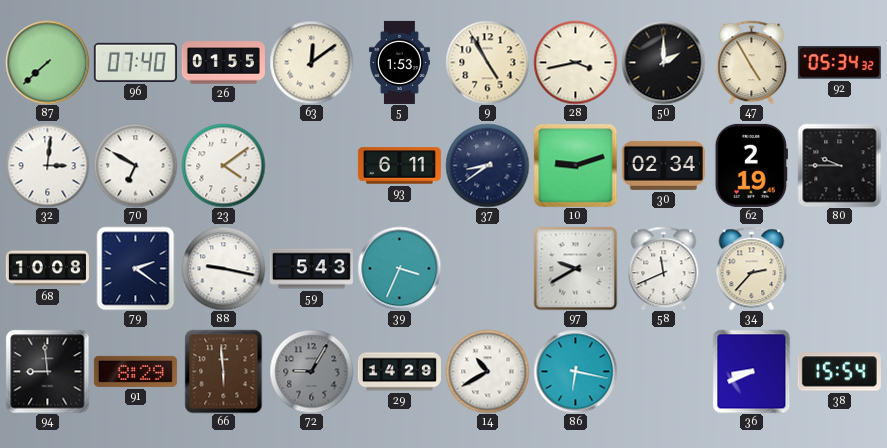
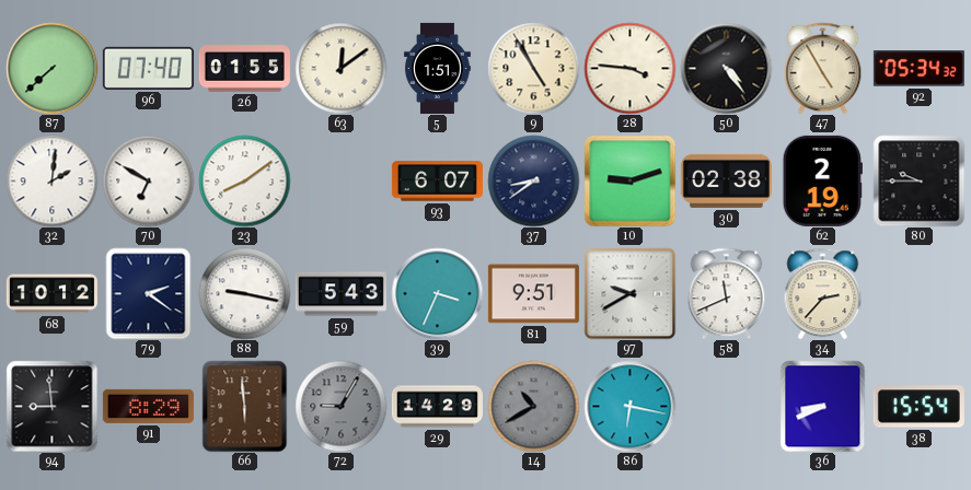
5: 1:53 -> 1:51 (437, 68)
28: 3:43 -> 3:46 (629, 68)
50: 2:00 -> 4:24 (726, 68)
32: 3:01 -> 2:01 (51, 180)
23: 4:09 -> 8:09 (244, 180)
93: 6:11 -> 6:07 (437, 182)
30: 02:34 -> 02:38 (726, 180)
68: 10:08 -> 10:12 (51, 294)
81: none -> 9:51 (533, 294)
14 dial: white -> grey (533, 406)
